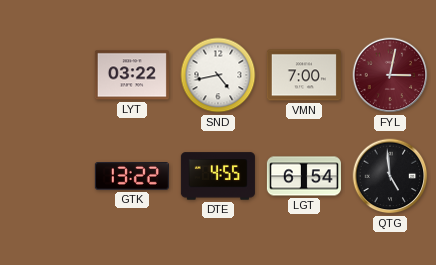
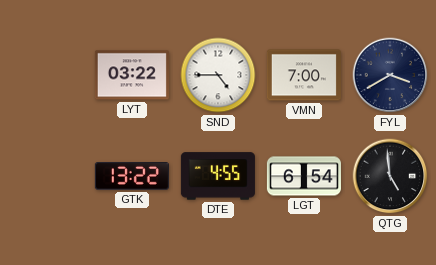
SND: 4:43 -> 4:45 (218, 75)
FYL: 3:02 -> 3:40 (390, 75)
FYL dial: burgundy -> navy (390, 75)
